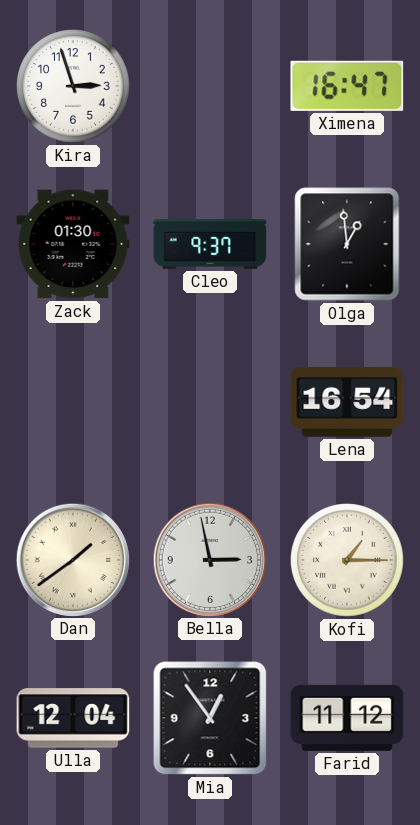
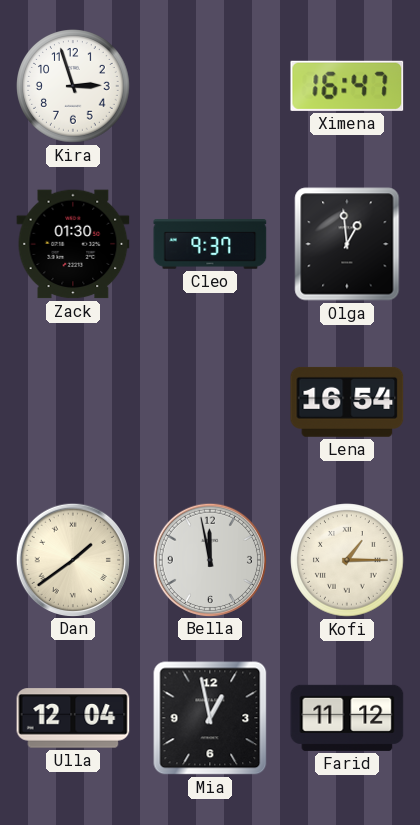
Bella: 2:58 -> 11:58 (209, 559)
Mia: 12:54 -> 12:58 (210, 718)
